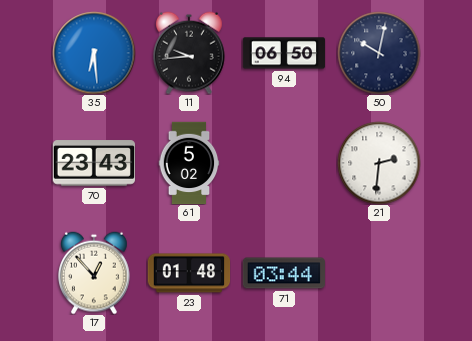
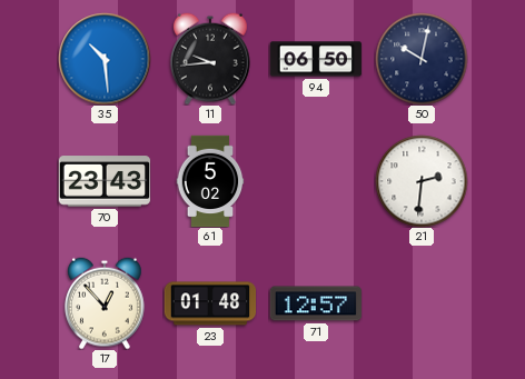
35: 6:29 -> 10:29 (105, 59)
71: 03:44 -> 12:57 (315, 303)
